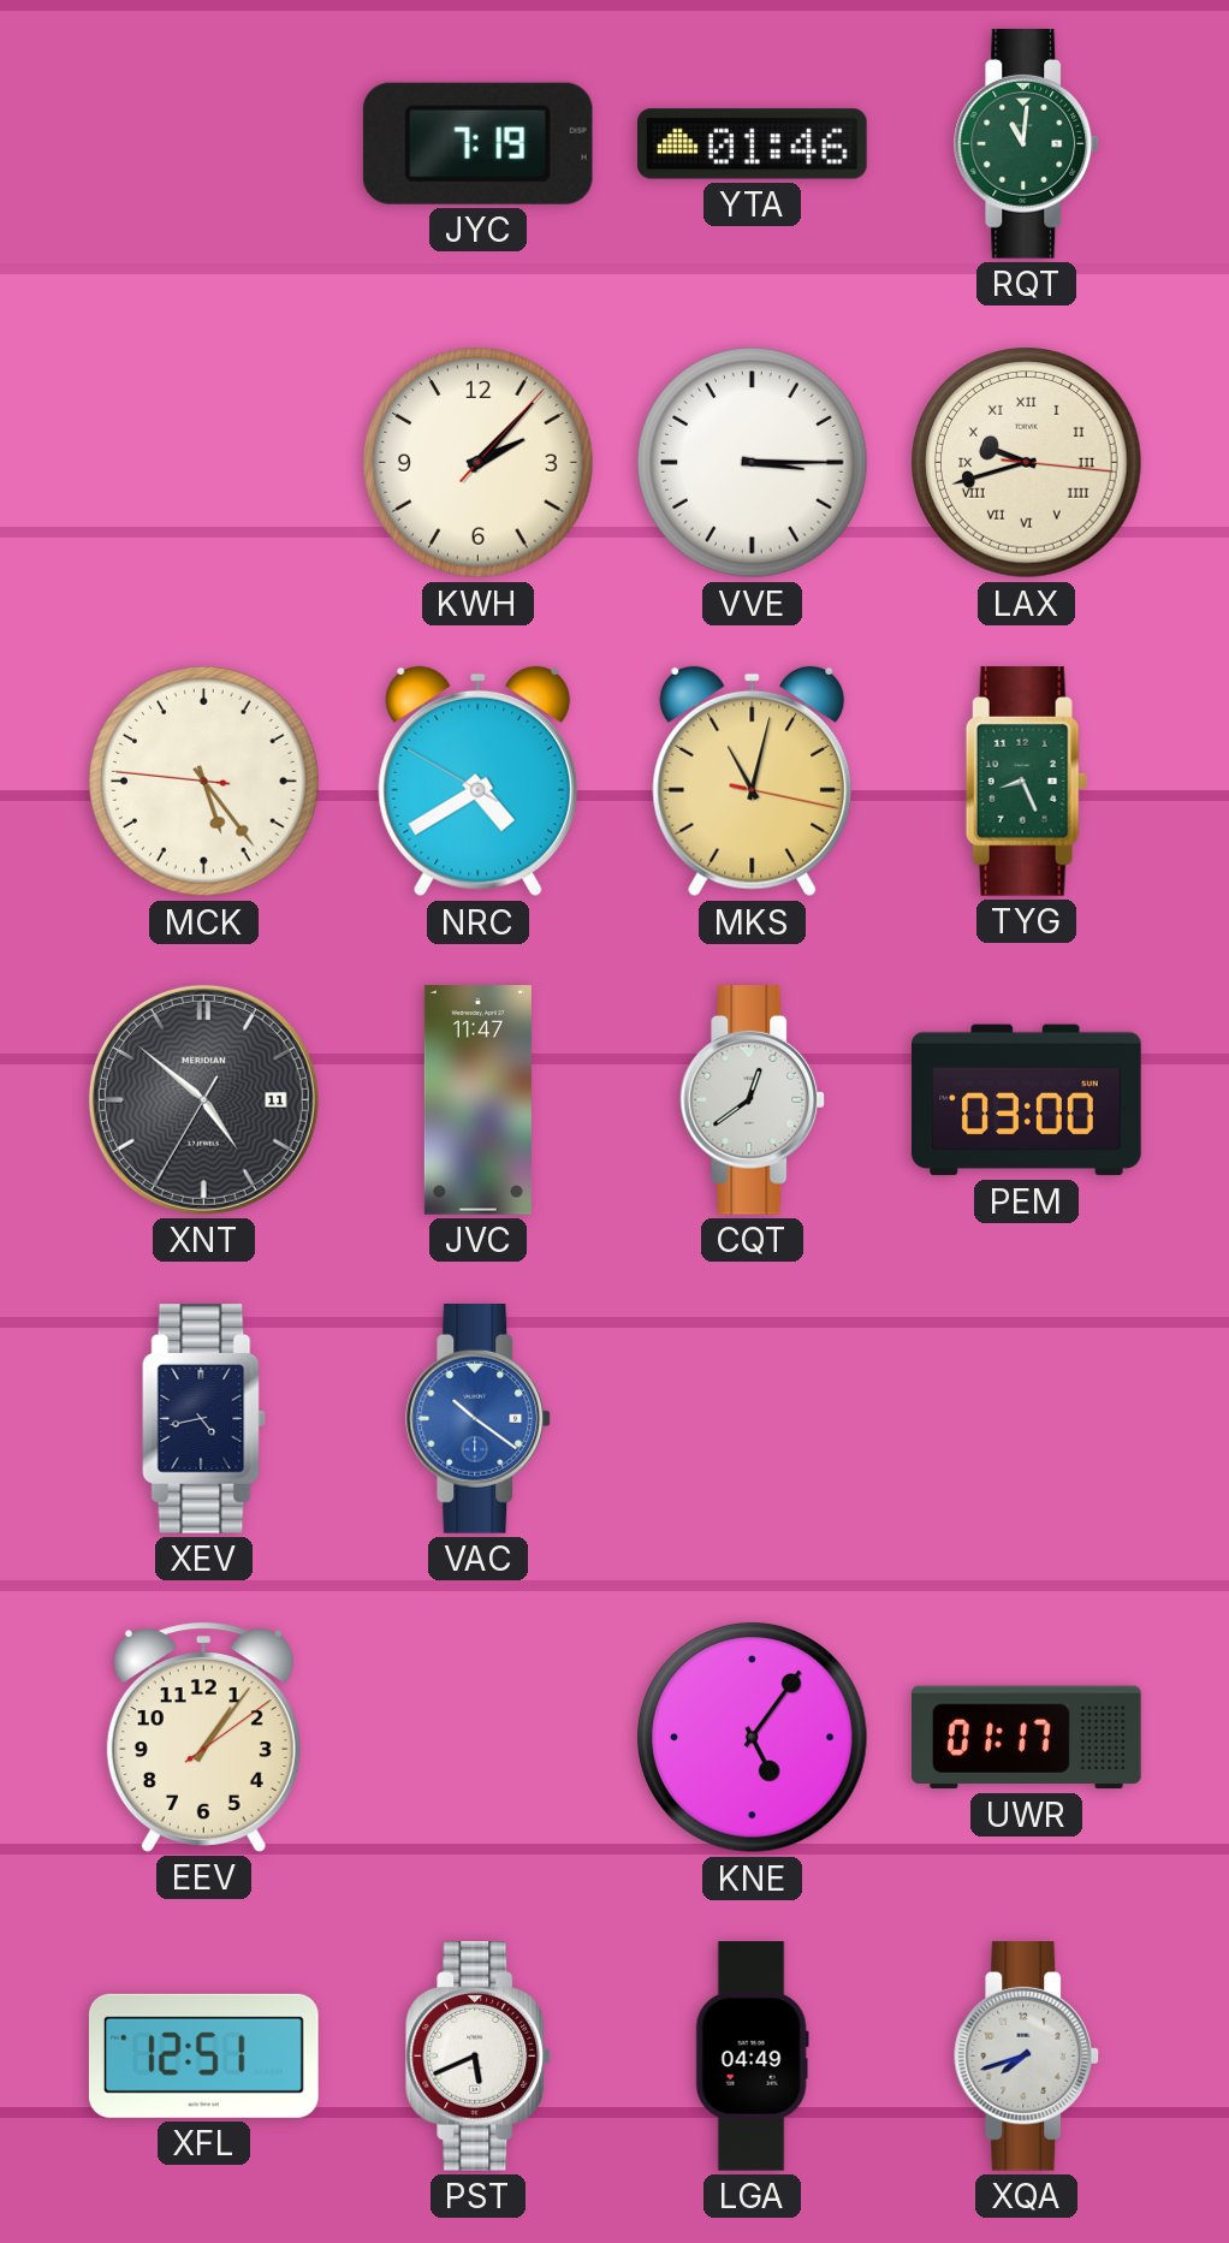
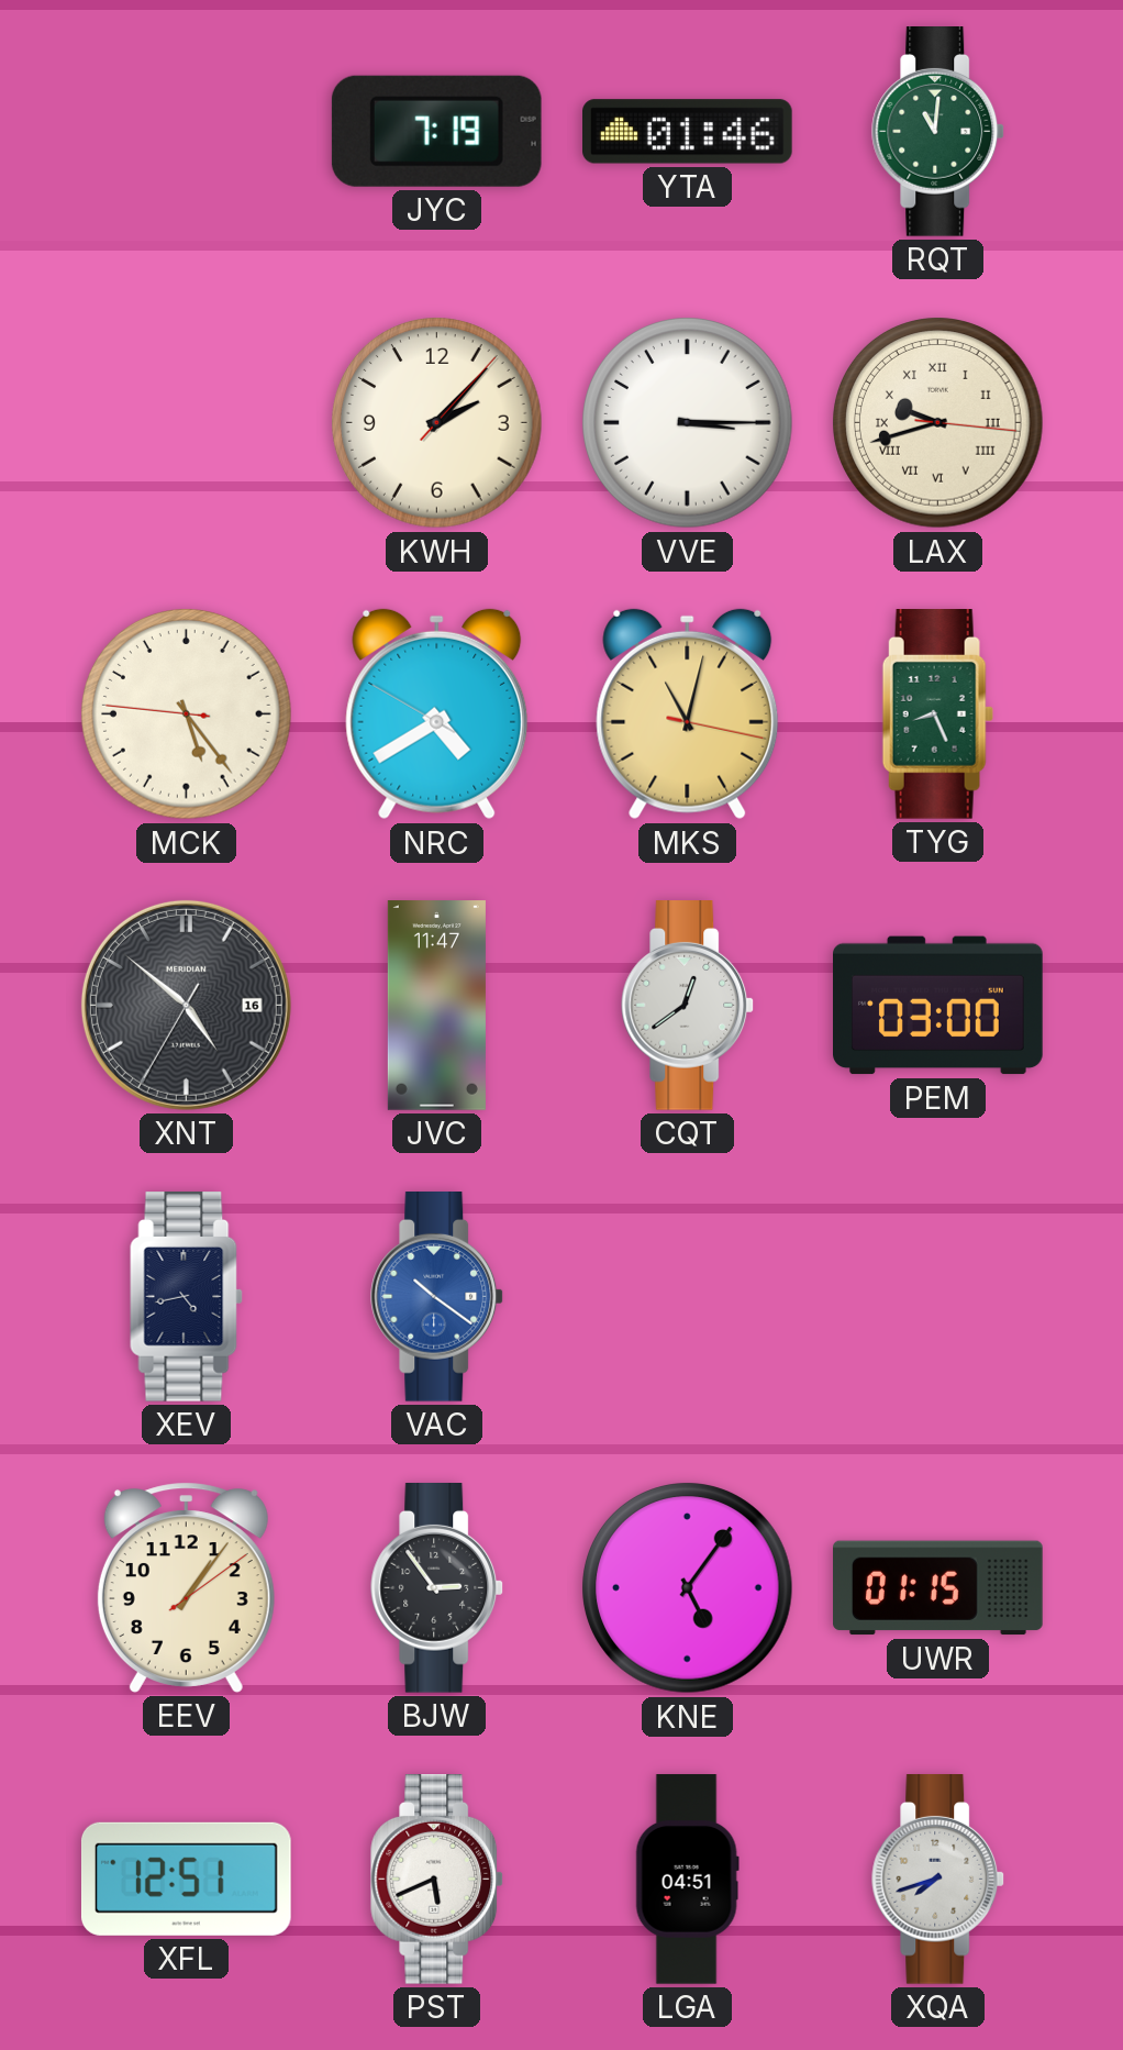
XNT date: 11 -> 16 (186, 1005)
BJW: none -> 2:54 (437, 1588)
UWR: 01:17 -> 01:15 (938, 1588)
LGA: 04:49 -> 04:51 (687, 1880)
